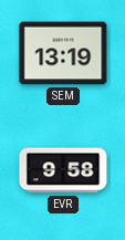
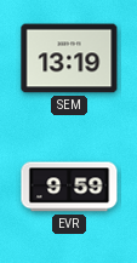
EVR: 9:58 -> 9:59 (69, 187)
